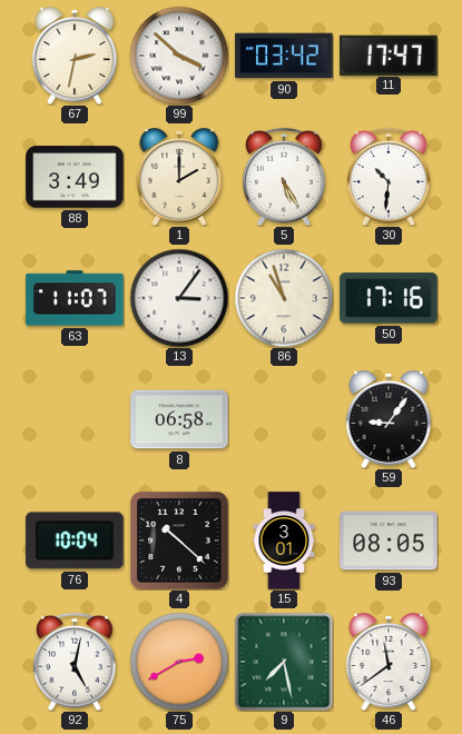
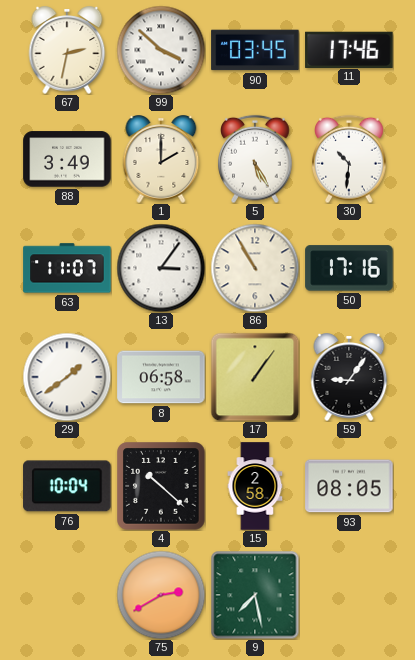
90: 03:42 -> 03:45 (255, 50)
11: 17:47 -> 17:46 (349, 49)
86: 10:57 -> 10:55 (255, 268)
29: none -> 1:39 (67, 377)
17: none -> 1:06 (255, 377)
15: 3:01 -> 2:58 (255, 486)
92: 5:02 -> none (75, 662)
46: 11:39 -> none (389, 662)
